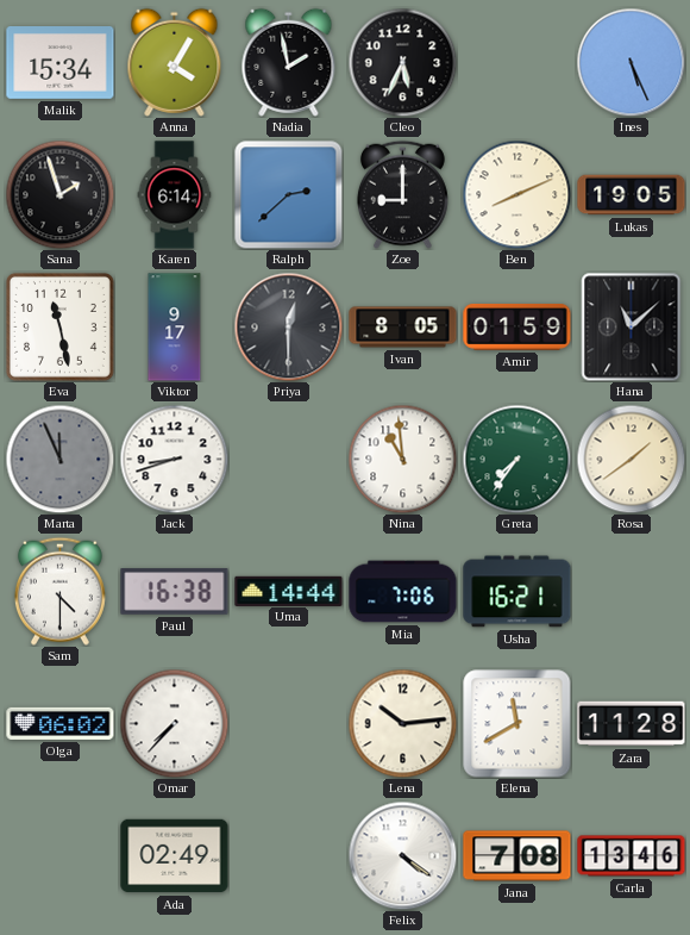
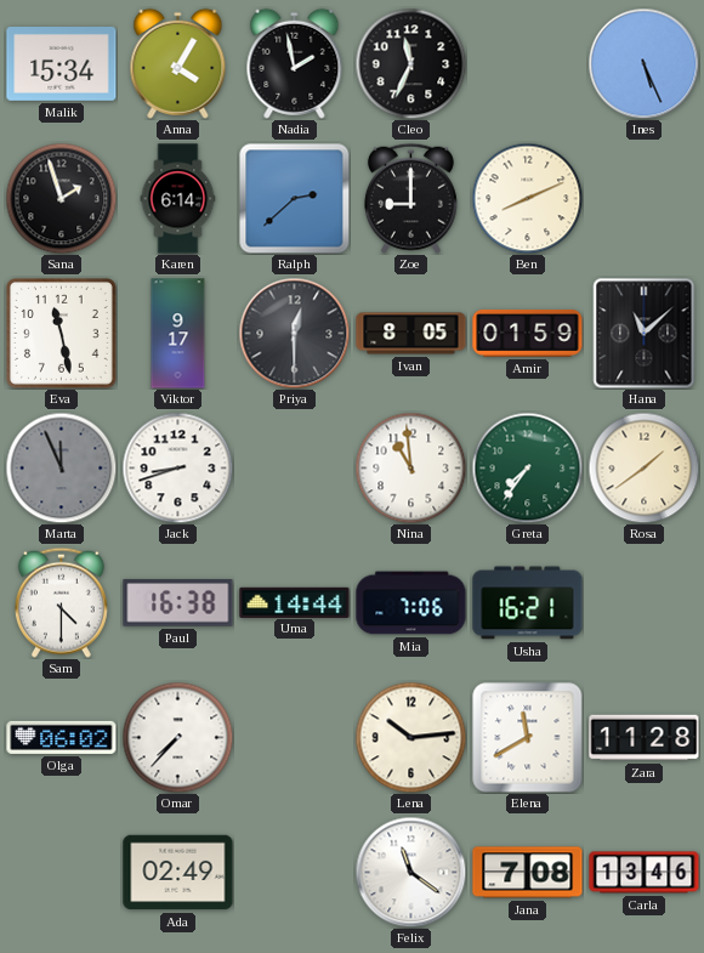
Cleo: 5:34 -> 11:34 (410, 63)
Lukas: 19:05 -> none (632, 195)
Felix: 4:21 -> 11:21 (410, 872)
